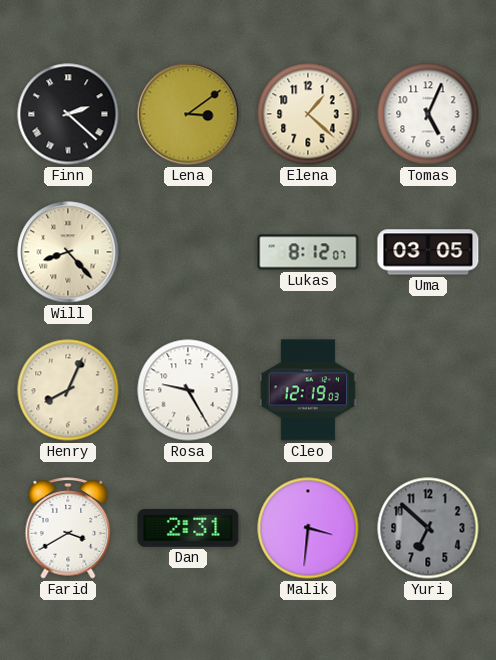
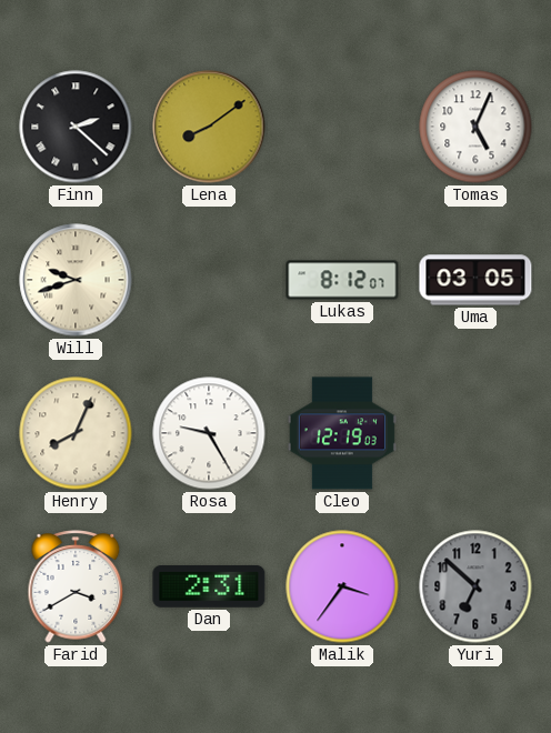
Lena: 3:09 -> 8:09 (209, 127)
Elena: 1:22 -> none (308, 114)
Will: 8:23 -> 9:42 (76, 280)
Malik: 3:31 -> 3:36 (342, 586)
